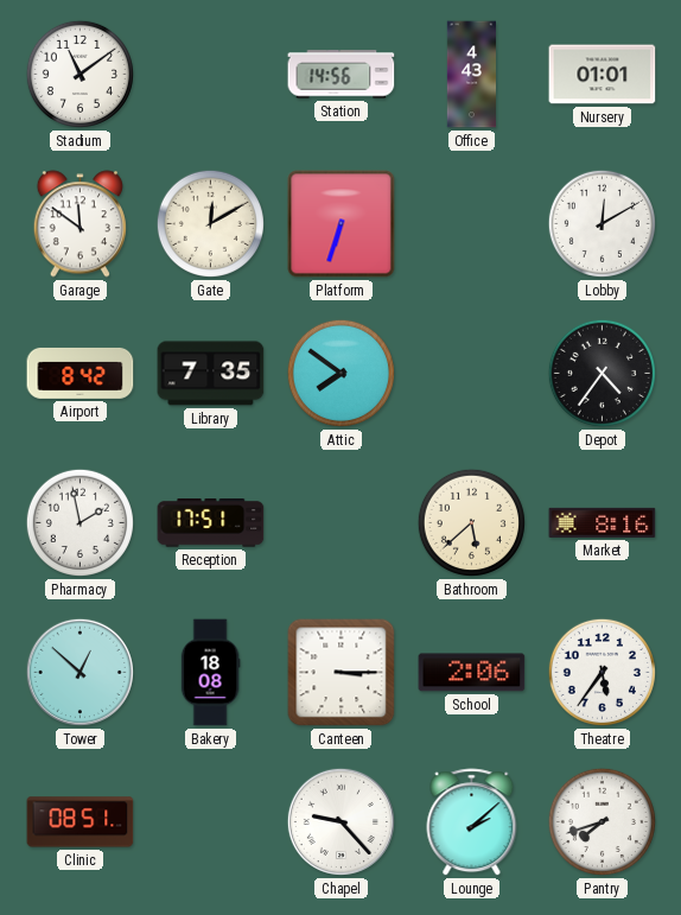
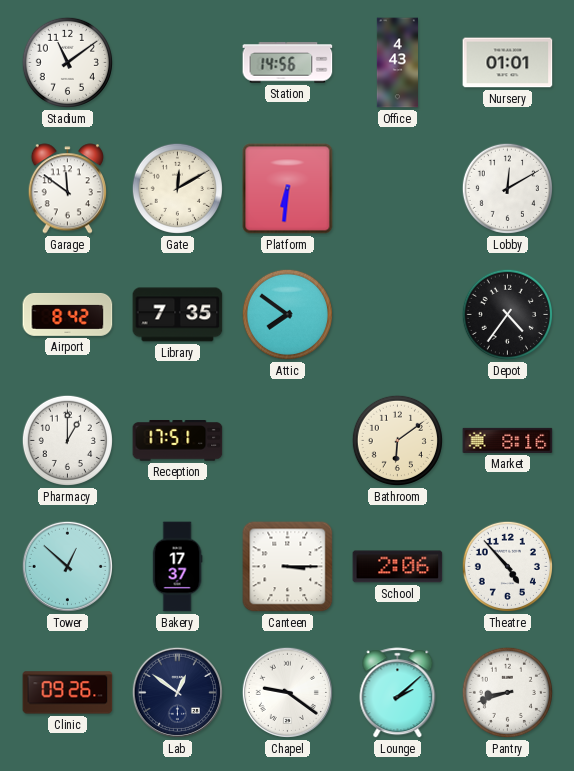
Platform: 6:33 -> 6:31 (288, 189)
Pharmacy: 1:58 -> 1:00 (67, 440)
Bathroom: 5:38 -> 6:09 (397, 440)
Bakery: 18:08 -> 17:37 (177, 567)
Theatre: 5:36 -> 4:53 (507, 566)
Clinic: 08:51 -> 09:26 (68, 693)
Lab: none -> 12:51 (177, 692)
Chapel: 9:23 -> 9:21 (287, 692)
Pantry: 7:42 -> 8:42 (507, 692)
